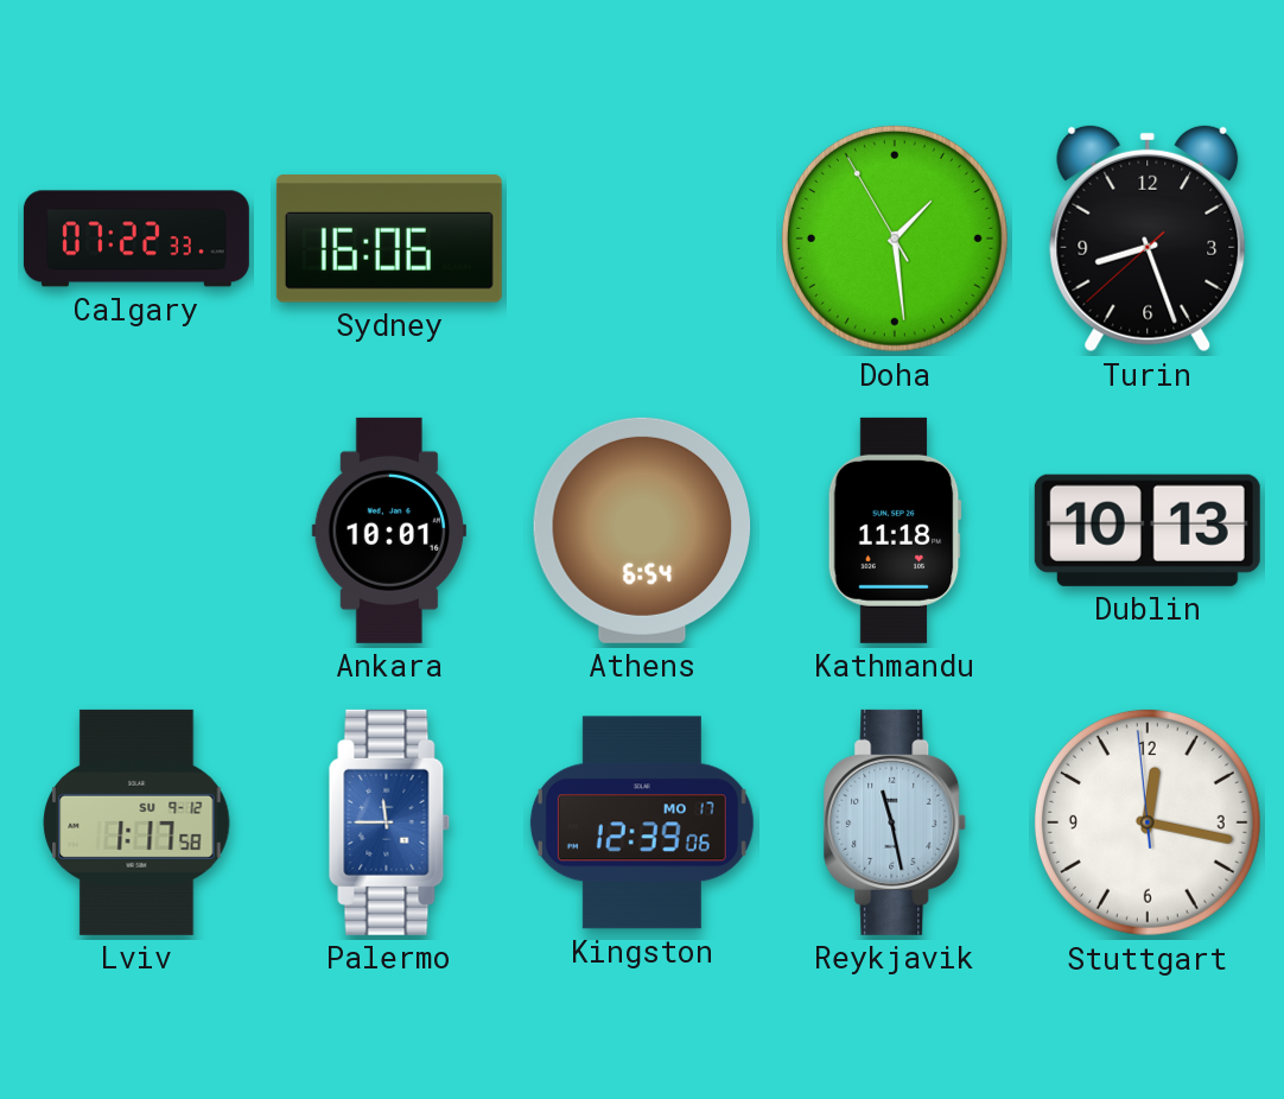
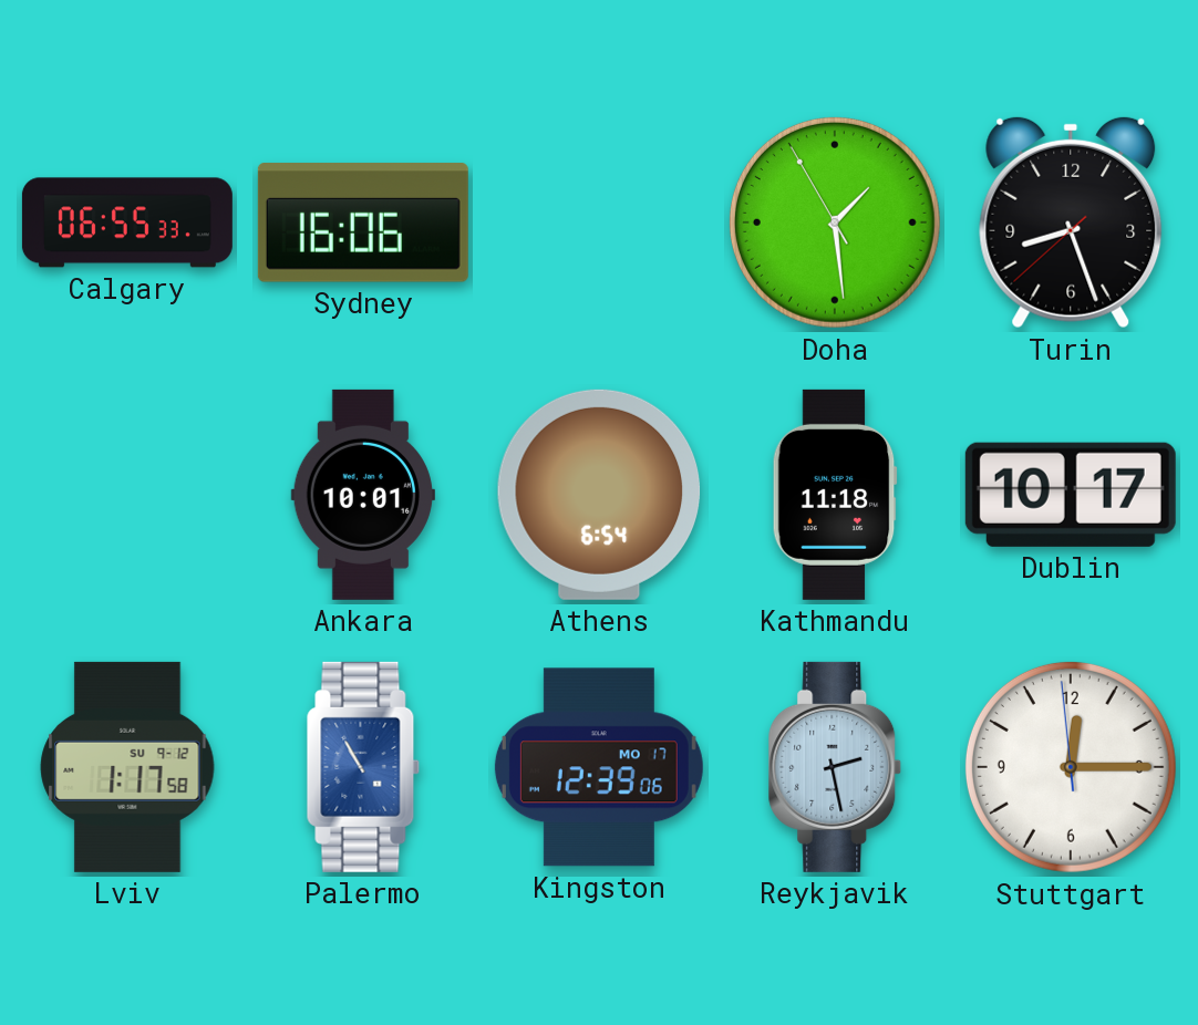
Calgary: 07:22 -> 06:55 (127, 222)
Dublin: 10:13 -> 10:17 (1071, 495)
Palermo: 11:45 -> 10:55 (363, 767)
Reykjavik: 11:28 -> 2:28 (835, 767)
Stuttgart: 12:16 -> 12:14 (1071, 767)
